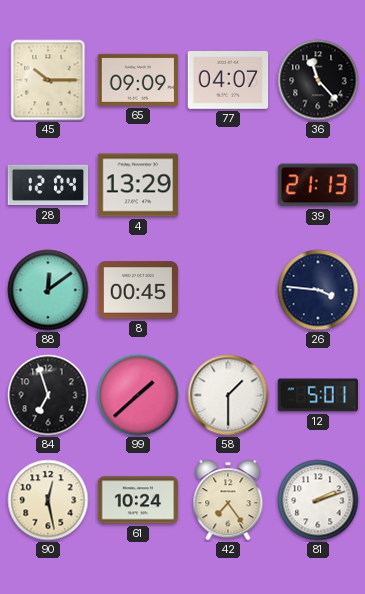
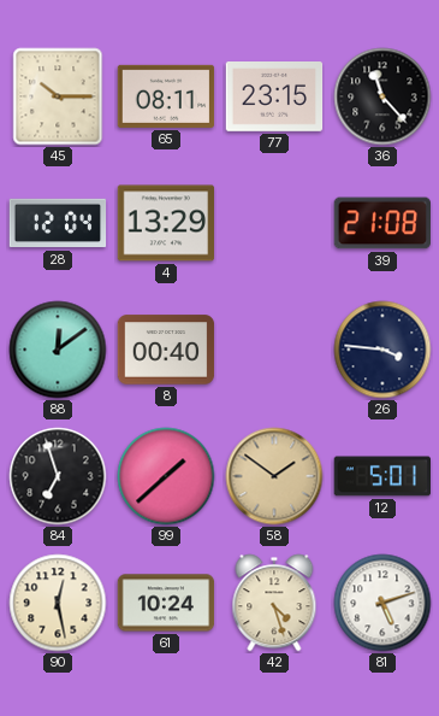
65: 09:09 -> 08:11 (166, 96)
77: 04:07 -> 23:15 (274, 98)
39: 21:13 -> 21:08 (381, 223)
8: 00:45 -> 00:40 (166, 350)
58: 1:30 -> 1:51 (274, 476)
58 dial: white -> champagne (274, 476)
42: 7:24 -> 4:27 (274, 603)
81: 2:12 -> 5:12 (382, 603)
